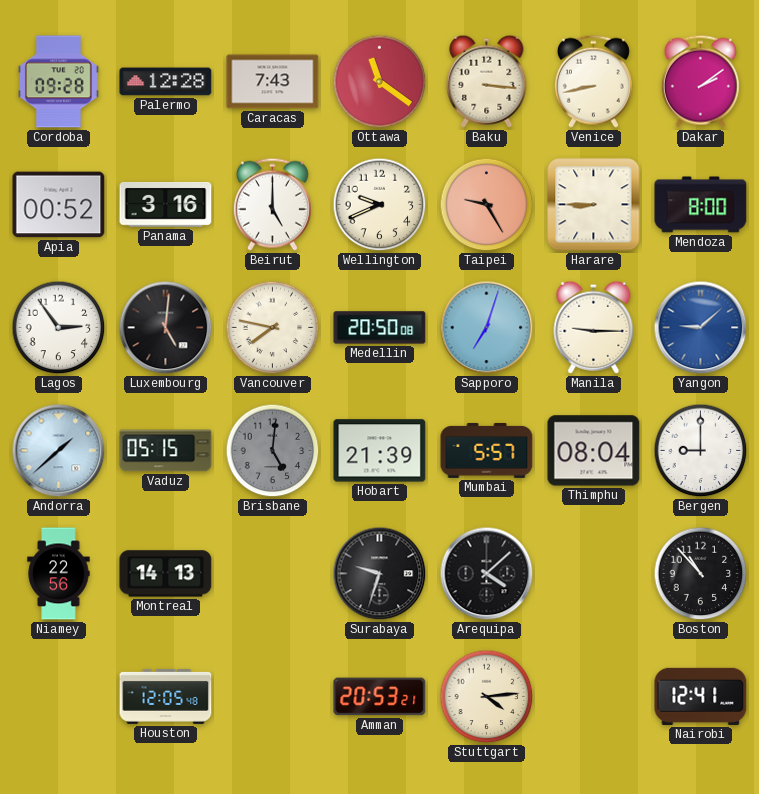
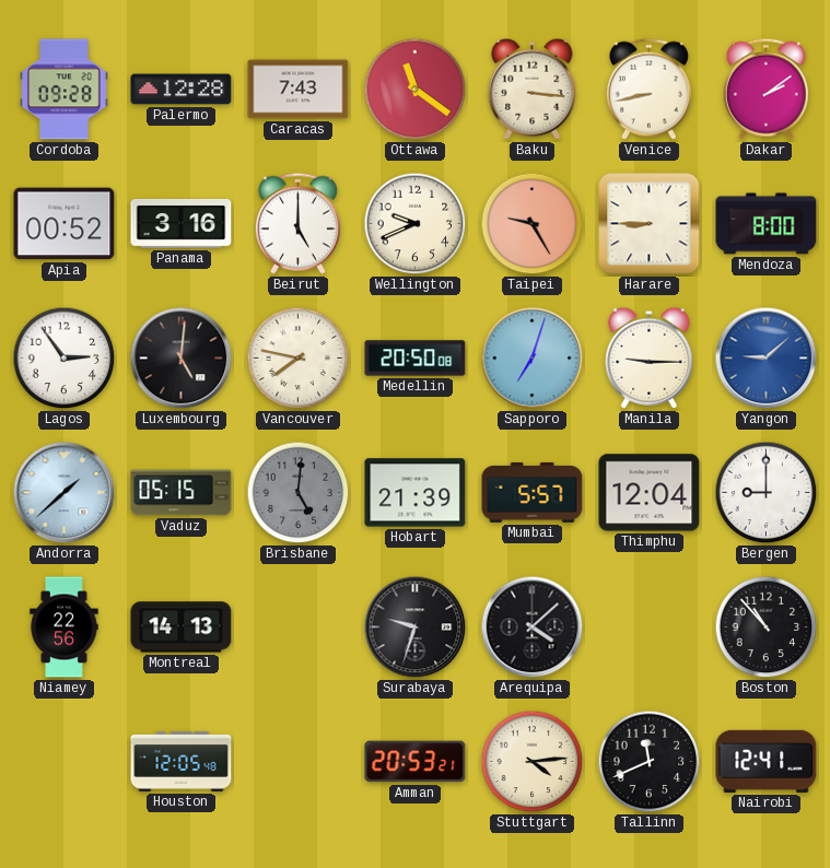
Thimphu: 08:04 -> 12:04 (650, 493)
Tallinn: none -> 11:41 (650, 762)
